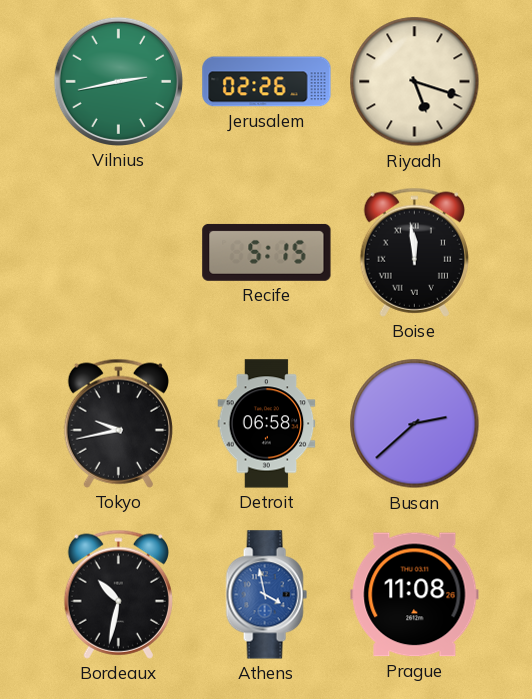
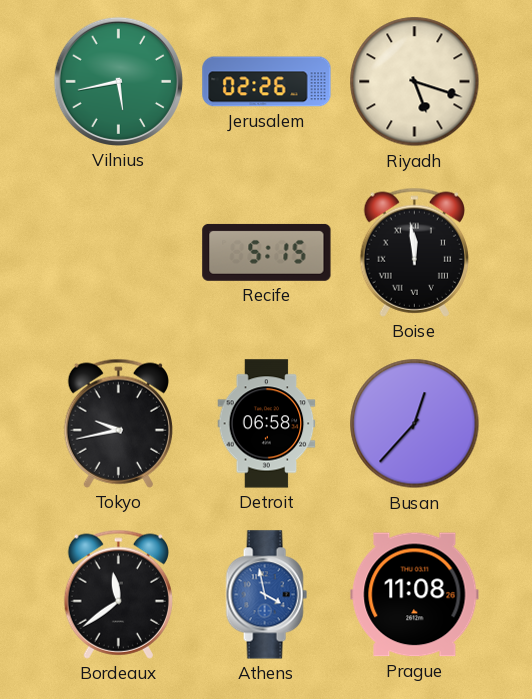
Vilnius: 2:43 -> 5:43 (118, 81)
Busan: 2:38 -> 12:37 (415, 424)
Bordeaux: 10:32 -> 11:39 (118, 594)
